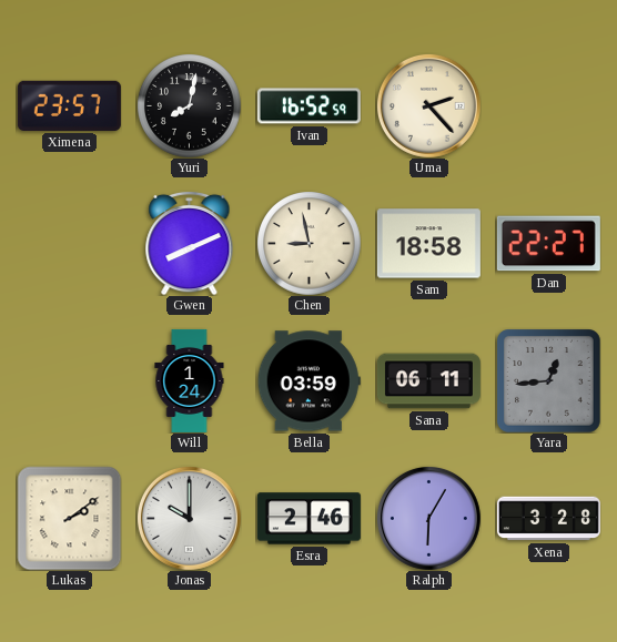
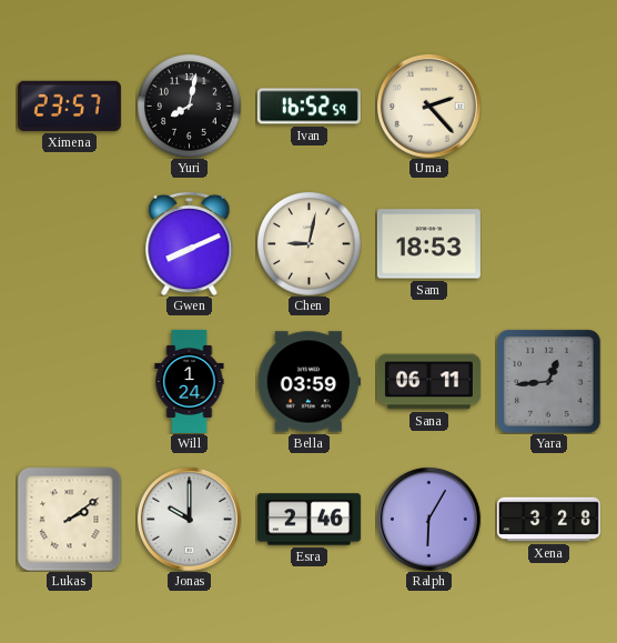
Chen: 8:58 -> 9:02 (308, 243)
Sam: 18:58 -> 18:53 (428, 244)
Dan: 22:27 -> none (548, 244)
